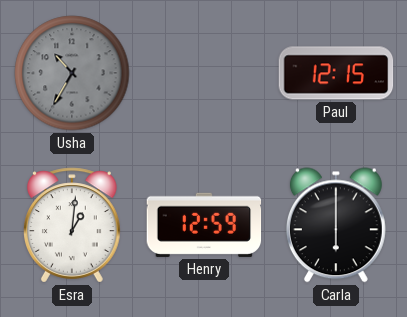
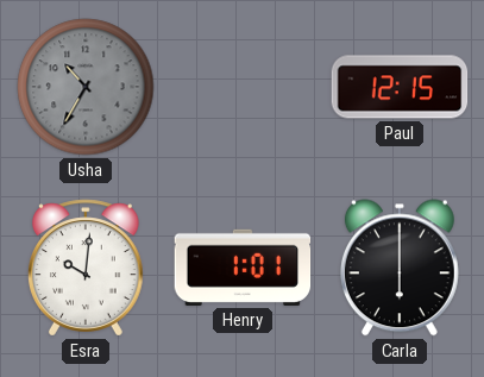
Esra: 1:01 -> 10:01 (86, 268)
Henry: 12:59 -> 1:01 (243, 268)
